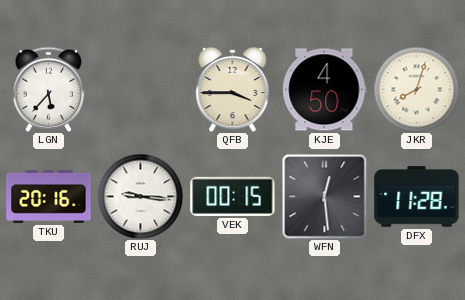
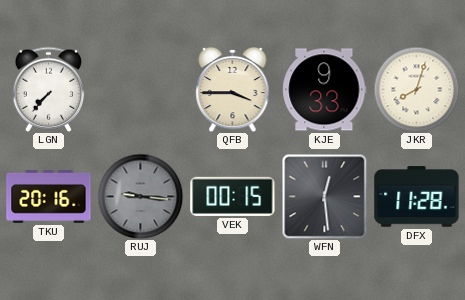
LGN: 5:37 -> 7:37 (49, 89)
KJE: 4:50 -> 9:33 (325, 90)
RUJ dial: white -> grey (140, 196)
